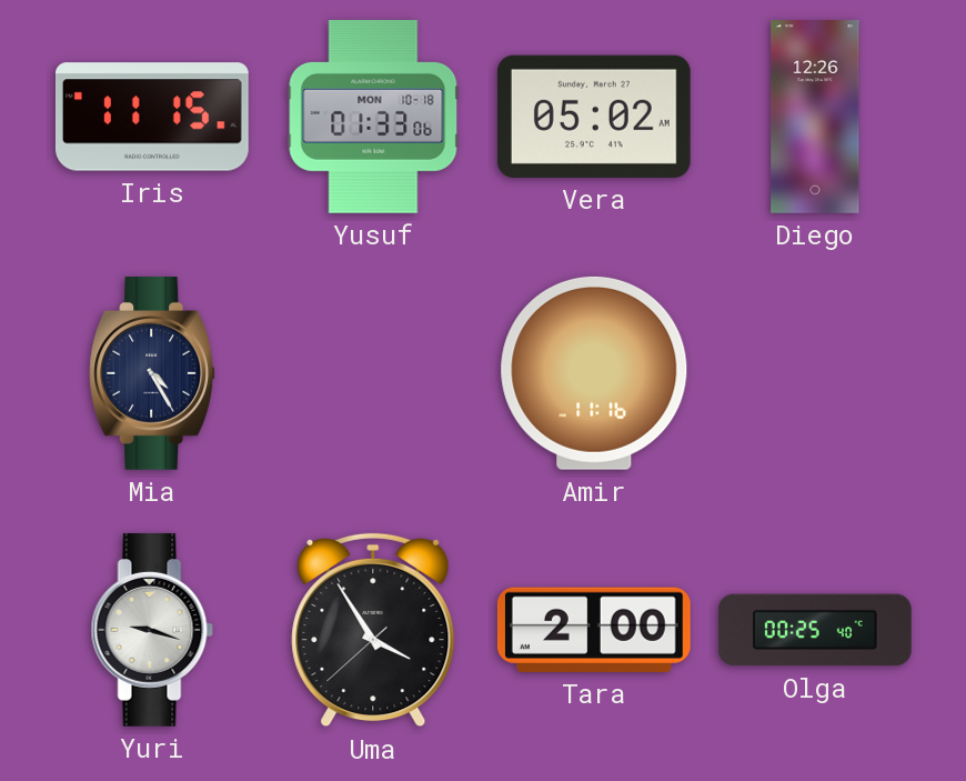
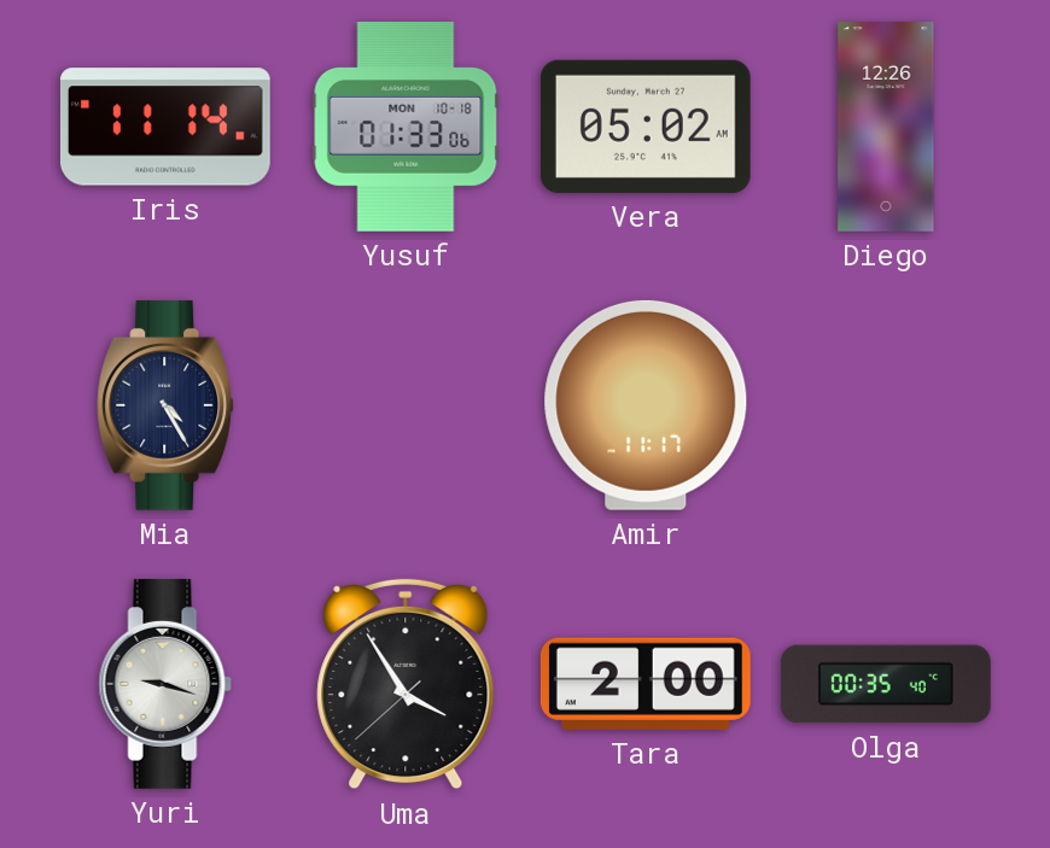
Iris: 11:15 -> 11:14 (165, 127)
Amir: 11:16 -> 11:17 (646, 405)
Olga: 00:25 -> 00:35 (886, 684)
